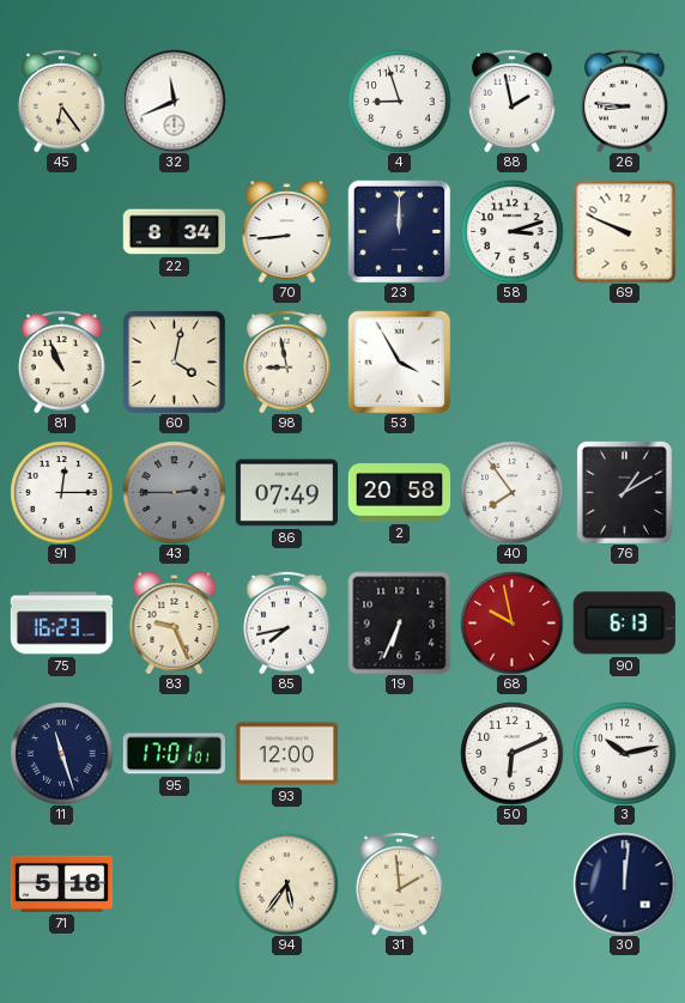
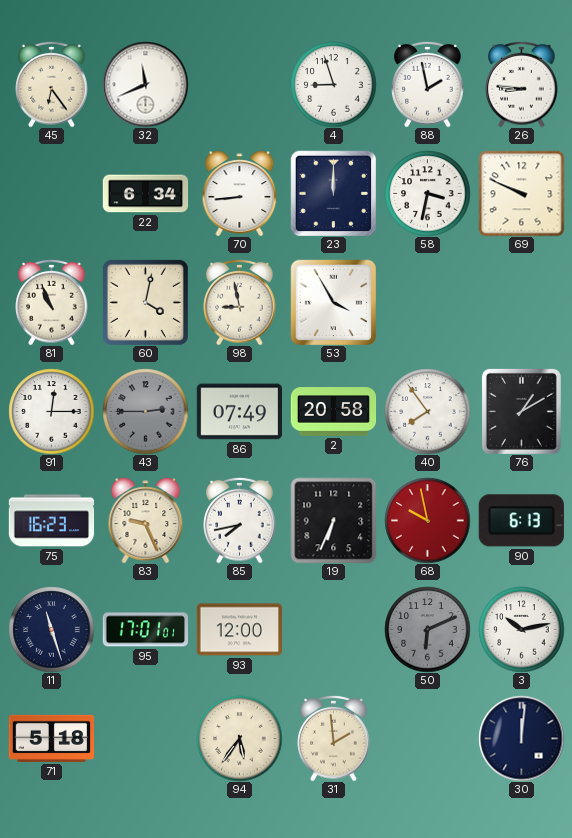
22: 8:34 -> 6:34 (145, 194)
58: 3:12 -> 3:32 (427, 193)
50 dial: white -> grey (427, 629)
